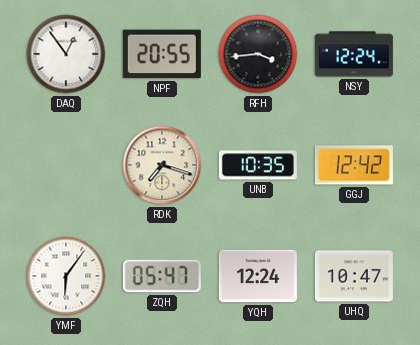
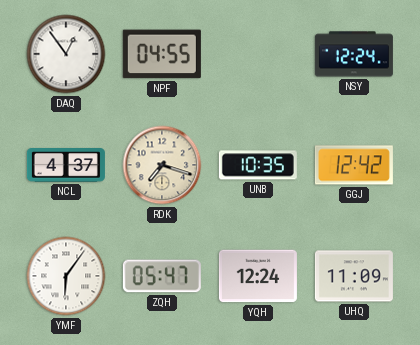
NPF: 20:55 -> 04:55 (162, 54)
RFH: 3:44 -> none (258, 54)
NCL: none -> 4:37 (66, 166)
UHQ: 10:47 -> 11:09 (354, 276)
